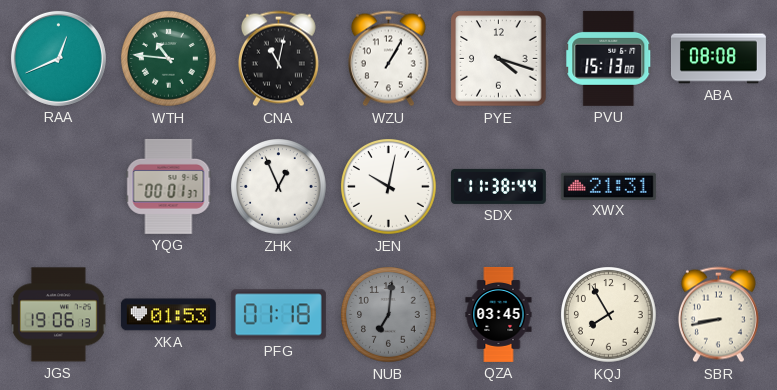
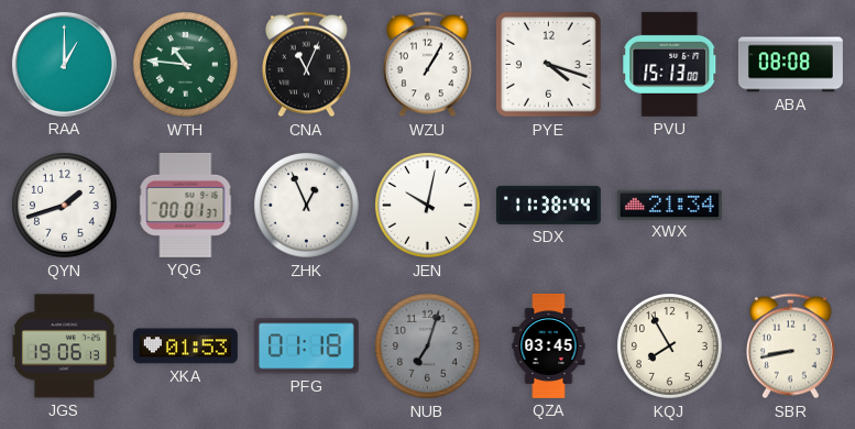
RAA: 12:41 -> 1:00 (64, 64)
CNA: 11:02 -> 11:04 (306, 65)
QYN: none -> 1:42 (65, 206)
XWX: 21:31 -> 21:34 (669, 205)
NUB: 7:01 -> 7:03 (428, 346)
